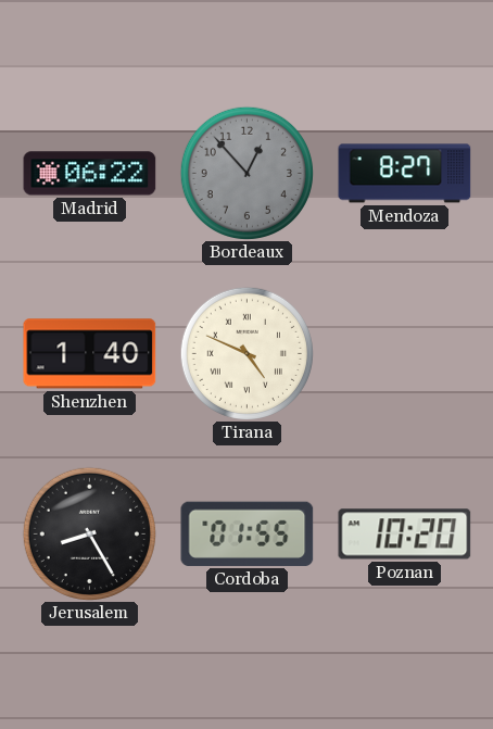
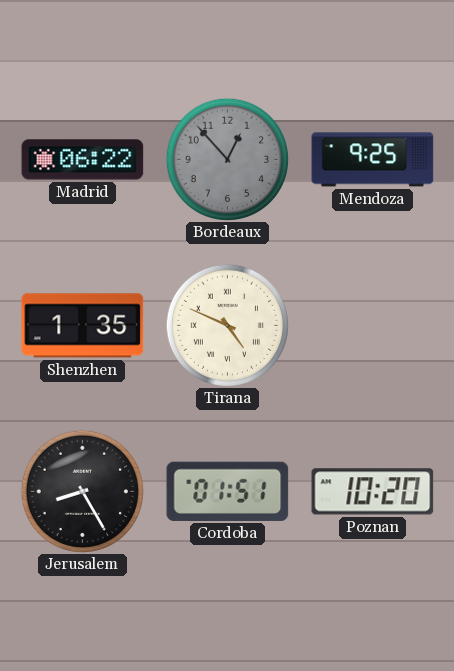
Mendoza: 8:27 -> 9:25 (373, 160)
Shenzhen: 1:40 -> 1:35 (83, 326)
Cordoba: 01:55 -> 01:51 (228, 491)
